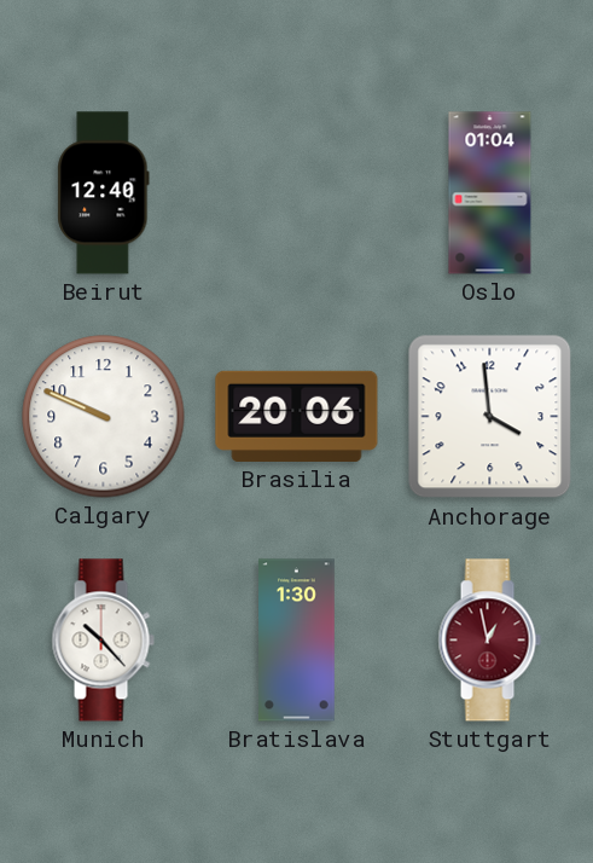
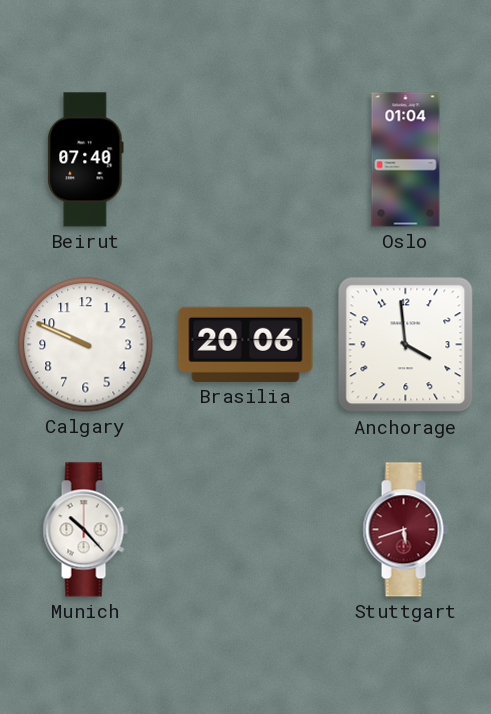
Beirut: 12:40 -> 07:40 (86, 160)
Bratislava: 1:30 -> none (297, 641)
Stuttgart: 12:58 -> 5:42 (405, 530)
